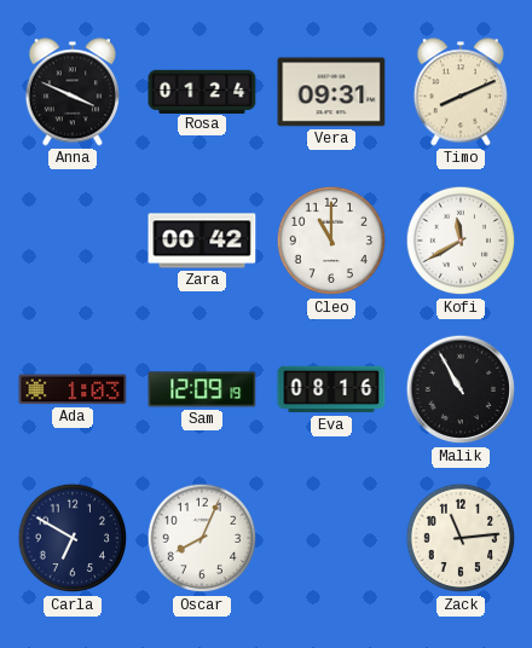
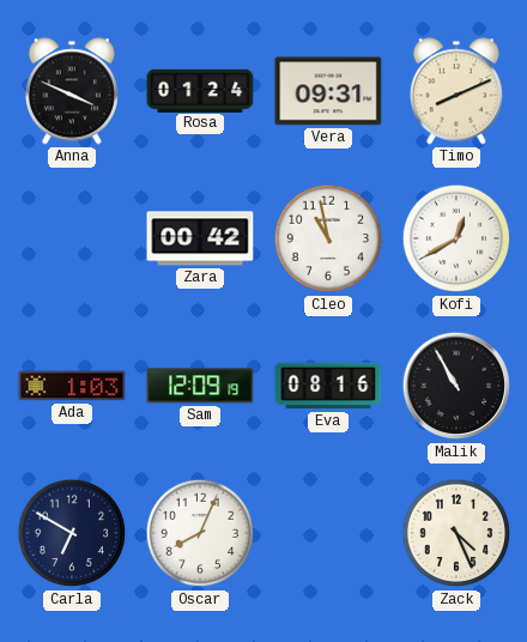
Cleo: 11:00 -> 10:58 (328, 238)
Kofi: 11:40 -> 12:40 (456, 238)
Zack: 11:14 -> 4:26 (456, 533)
